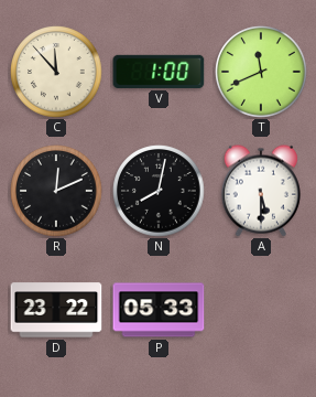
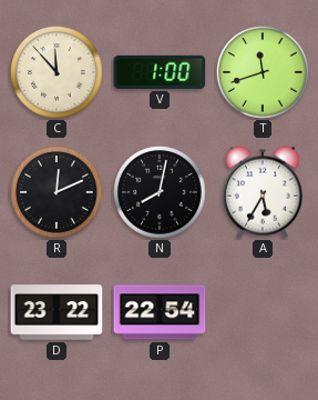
T: 11:41 -> 11:42 (263, 72)
A: 5:30 -> 5:35 (263, 192)
P: 05:33 -> 22:54 (160, 312)
